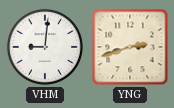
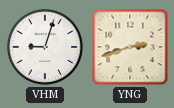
VHM: 9:01 -> 9:03 (45, 47)
